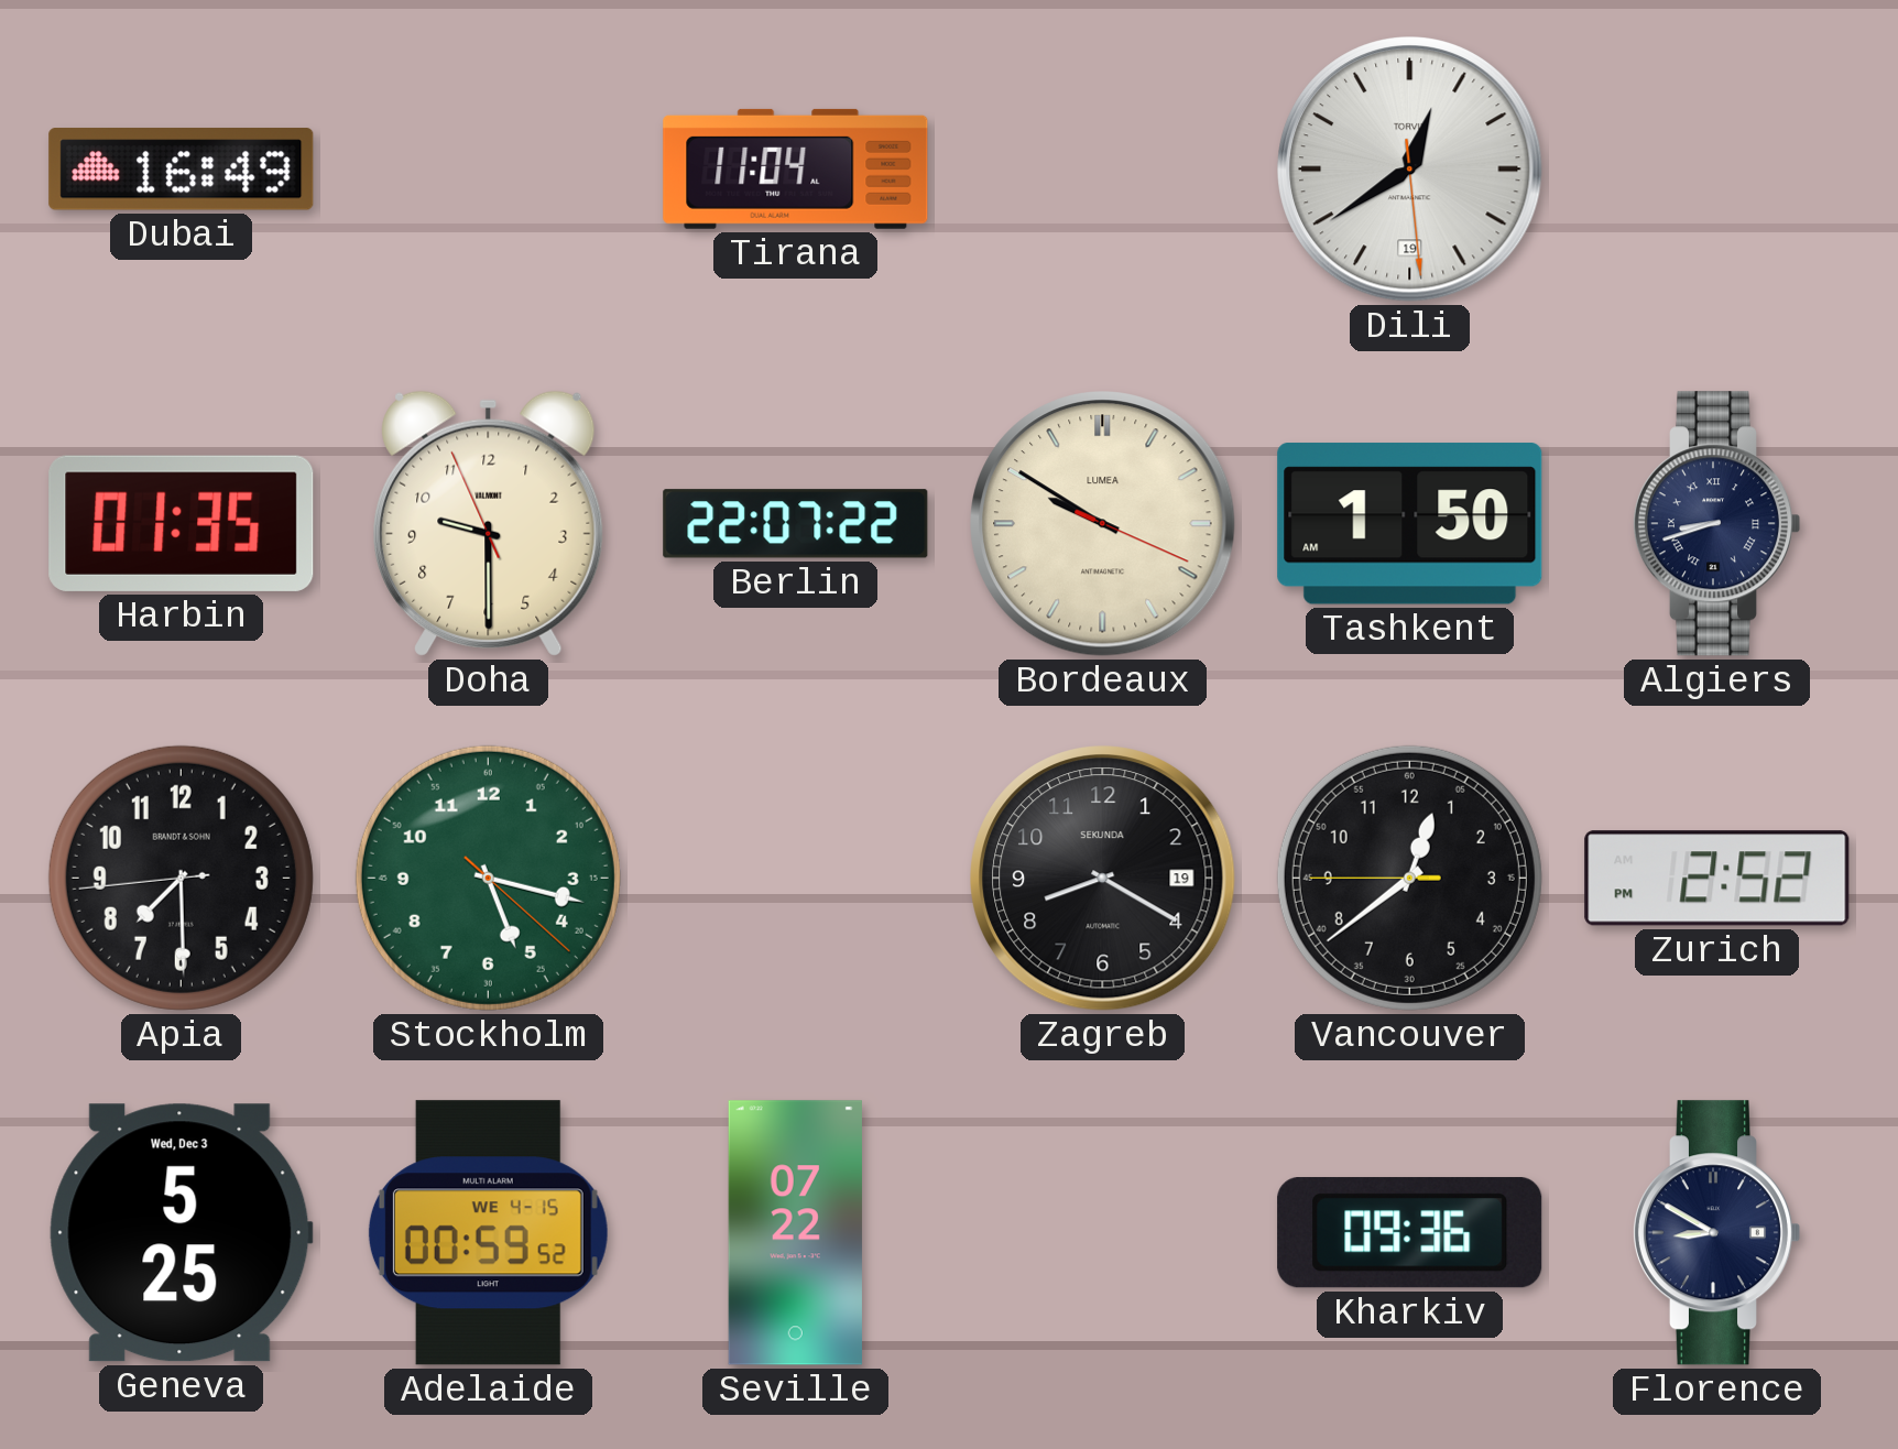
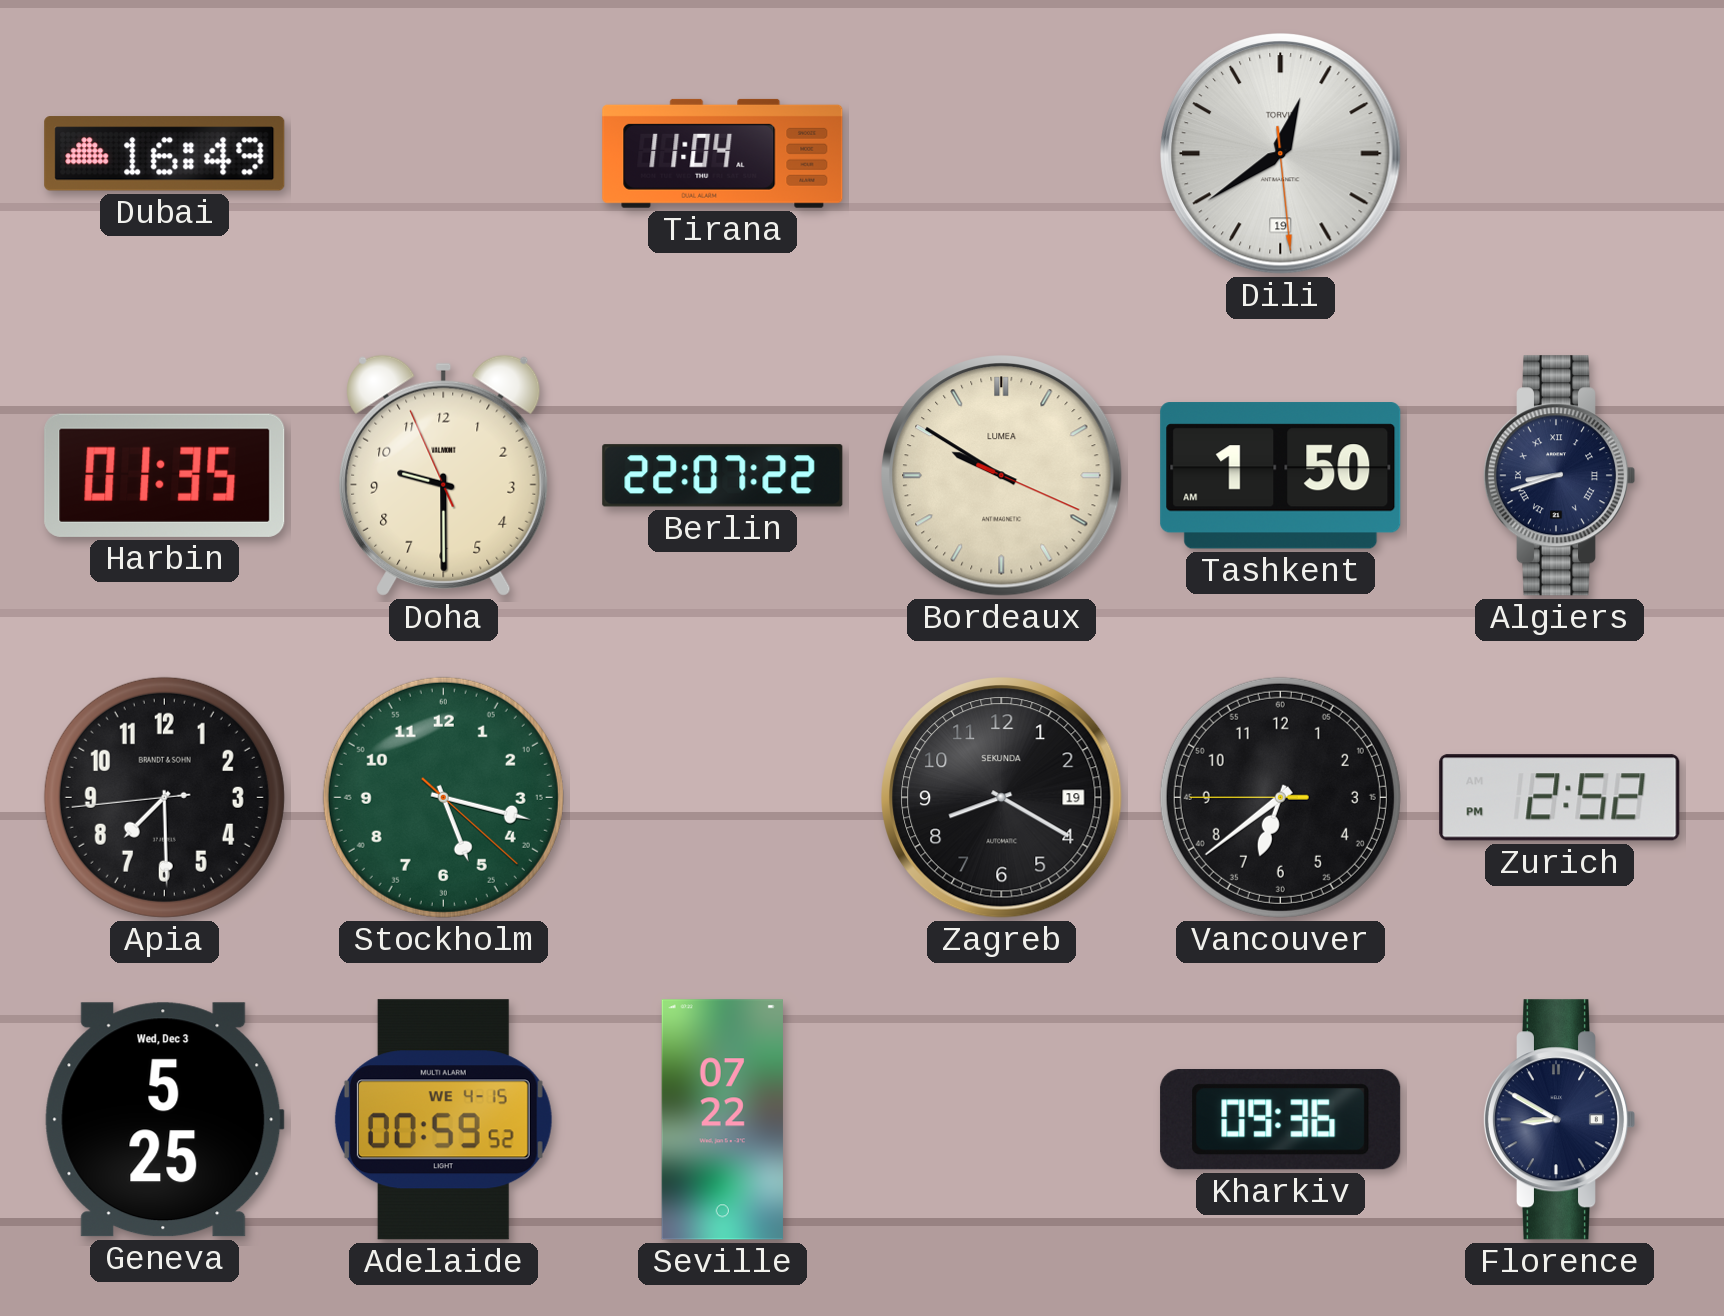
Vancouver: 12:38 -> 6:38 (1280, 797)
